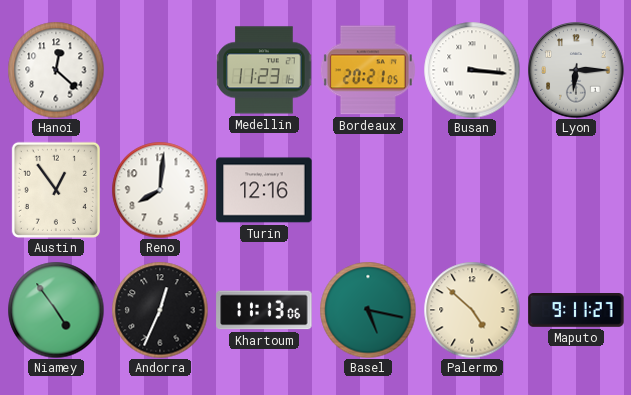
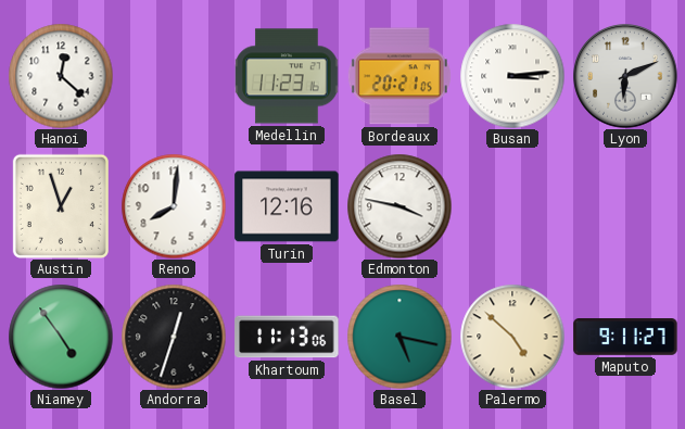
Busan: 3:16 -> 3:14 (512, 76)
Lyon: 6:15 -> 6:11 (625, 76)
Austin: 12:54 -> 12:57 (61, 206)
Edmonton: none -> 3:47 (399, 206)
Andorra: 12:34 -> 12:33 (174, 337)
